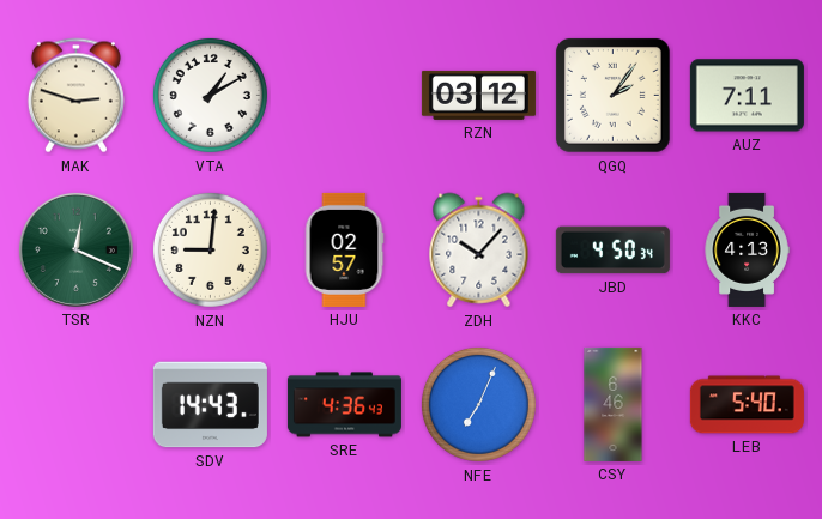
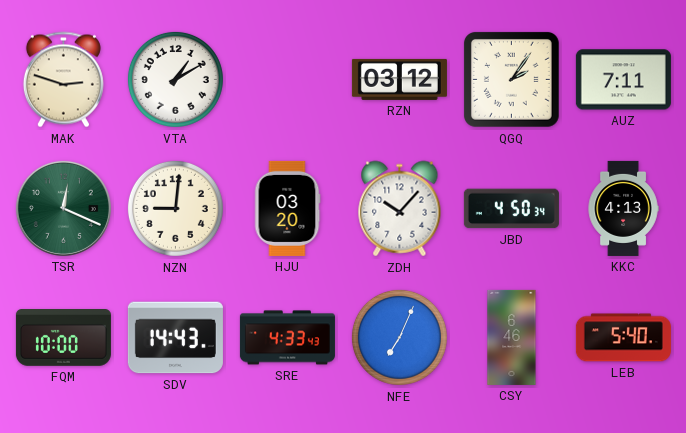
HJU: 02:57 -> 03:20 (287, 208)
FQM: none -> 10:00 (63, 338)
SRE: 4:36 -> 4:33 (287, 338)
